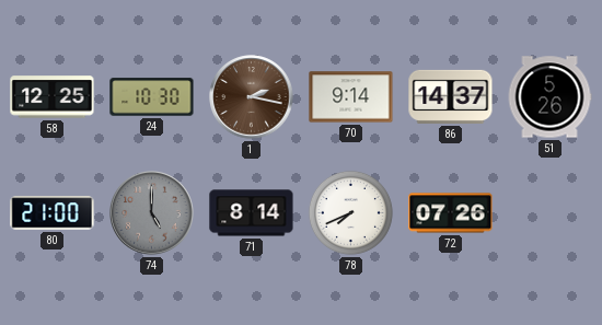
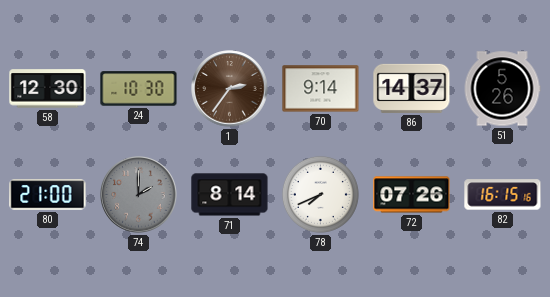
58: 12:25 -> 12:30 (48, 89)
1: 2:17 -> 2:36 (230, 89)
74: 5:00 -> 2:00 (139, 195)
82: none -> 16:15 (503, 195)
